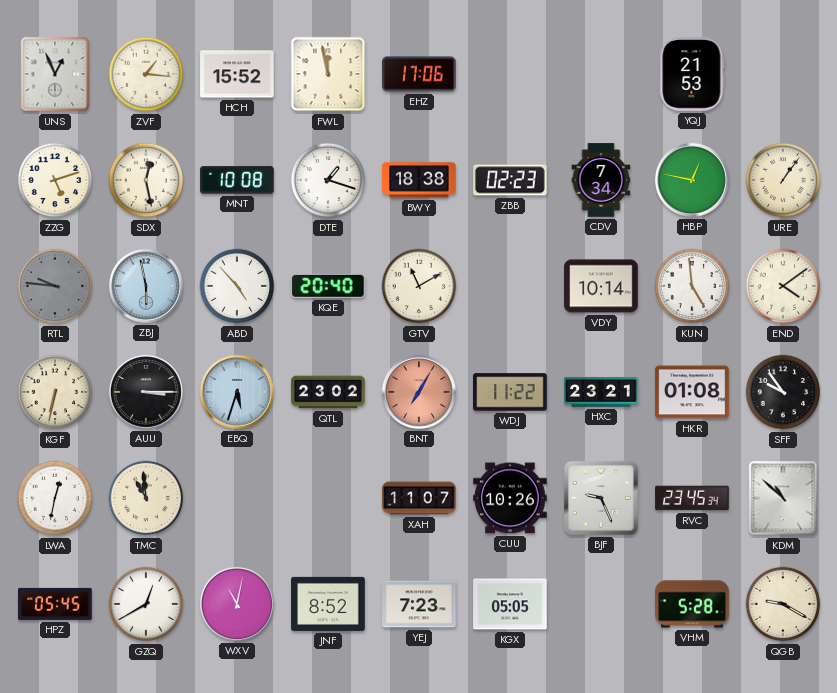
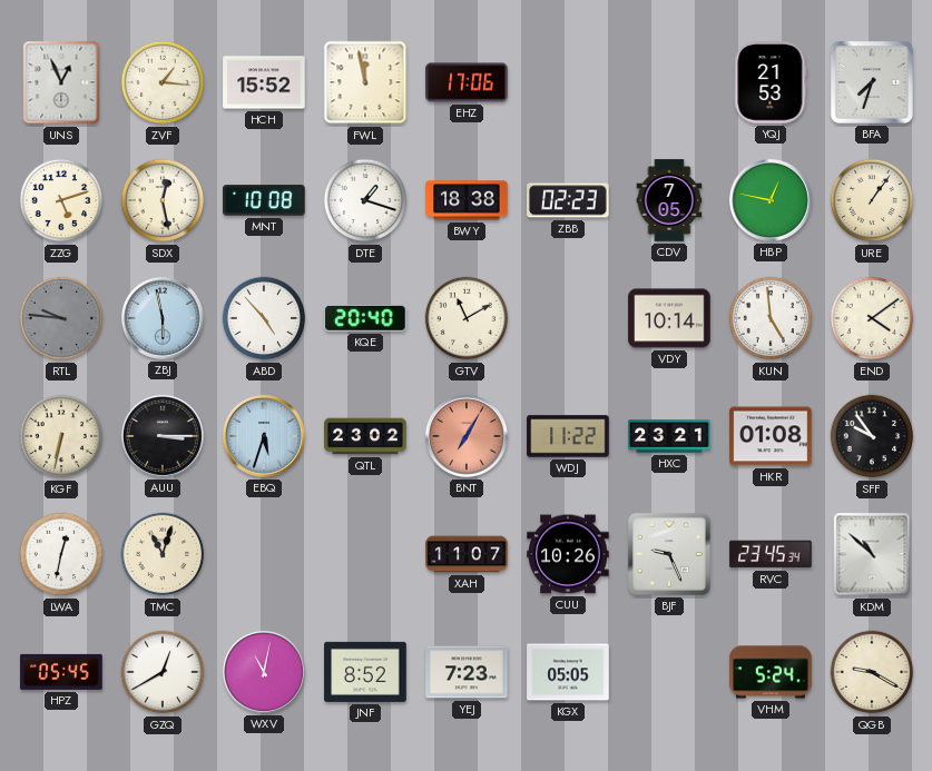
BFA: none -> 7:33 (872, 82)
CDV: 7:34 -> 7:05 (669, 200)
TMC: 10:59 -> 11:03 (163, 554)
VHM: 5:28 -> 5:24 (771, 672)
